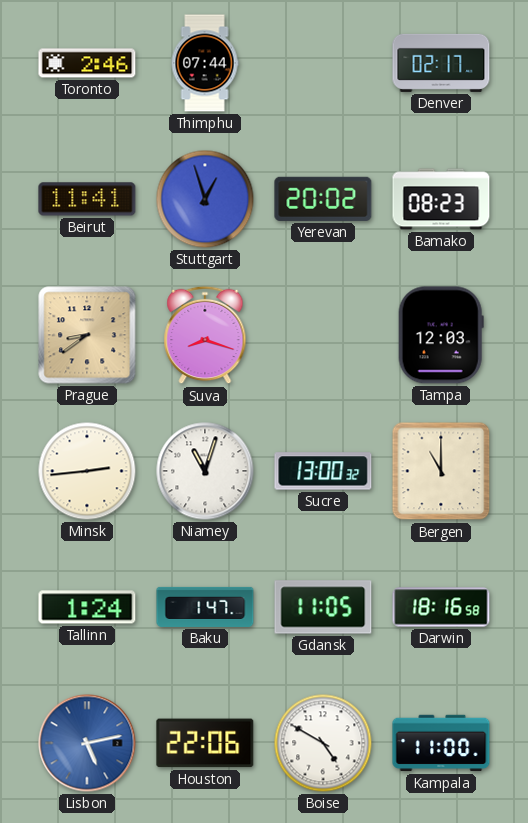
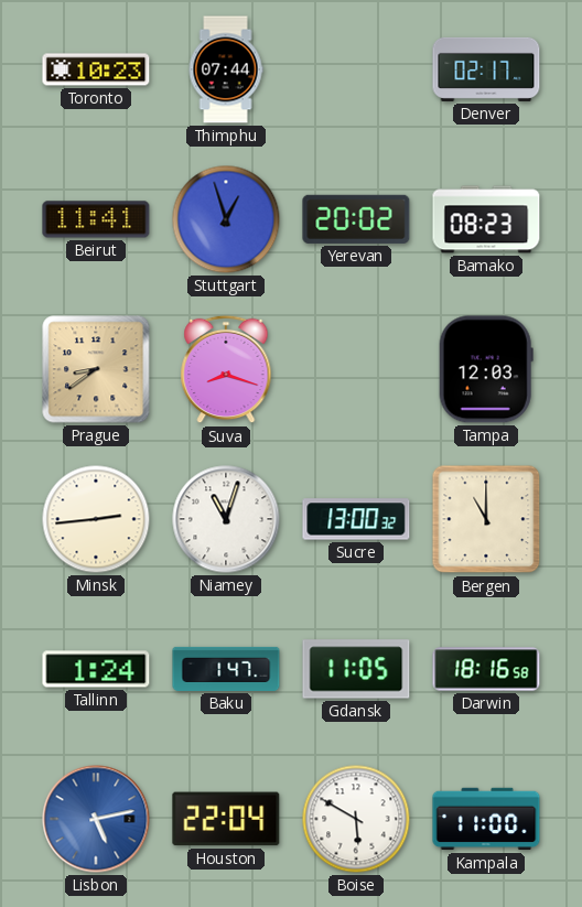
Toronto: 2:46 -> 10:23 (96, 69)
Houston: 22:06 -> 22:04 (226, 819)
Boise: 4:50 -> 5:50 (356, 819)
